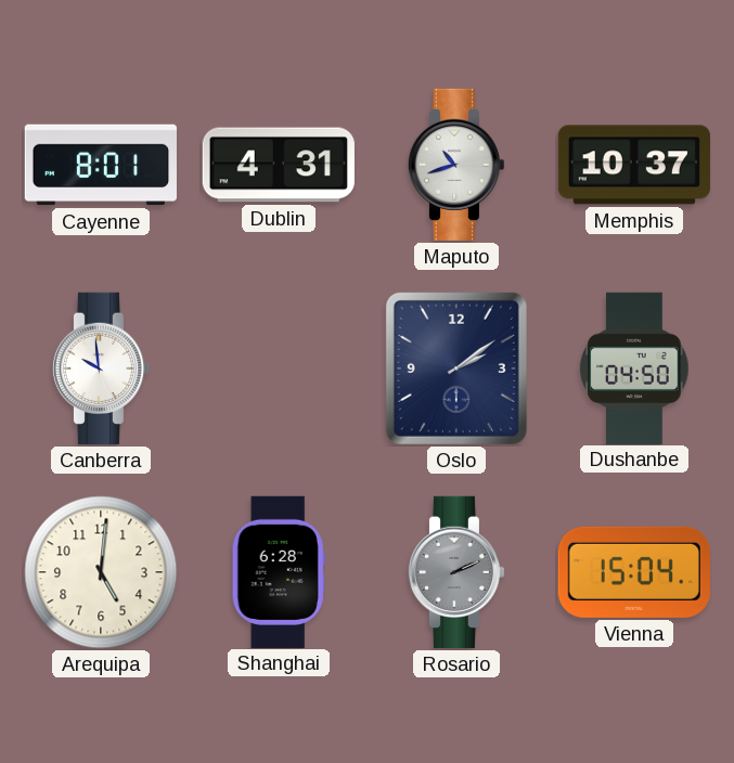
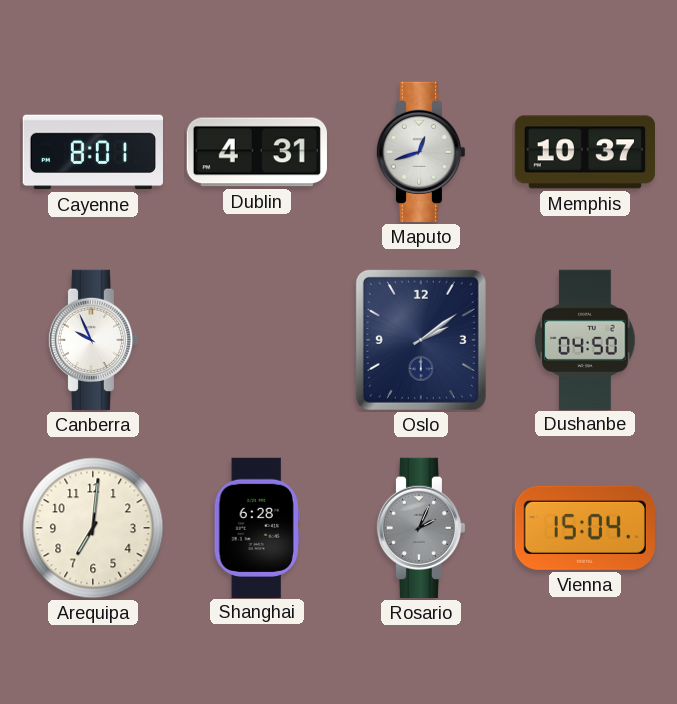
Maputo: 10:42 -> 12:42 (421, 152)
Canberra: 9:59 -> 9:56 (93, 340)
Arequipa: 5:01 -> 7:01 (93, 528)
Rosario: 2:11 -> 2:04 (421, 528)
